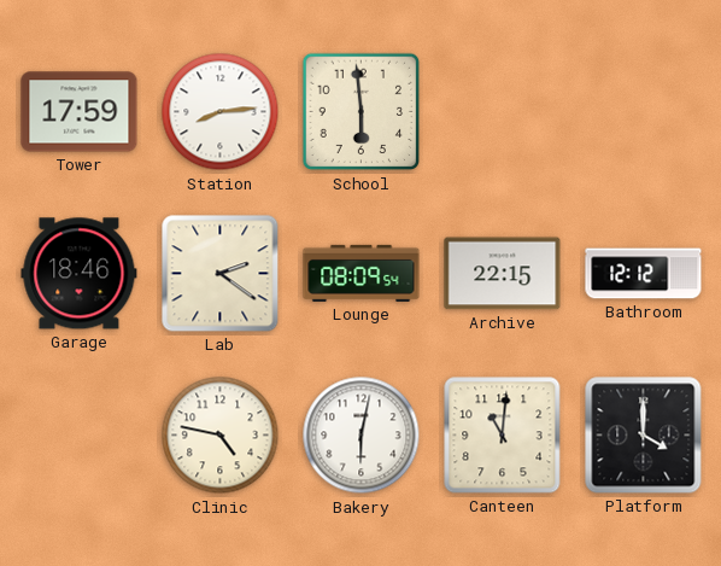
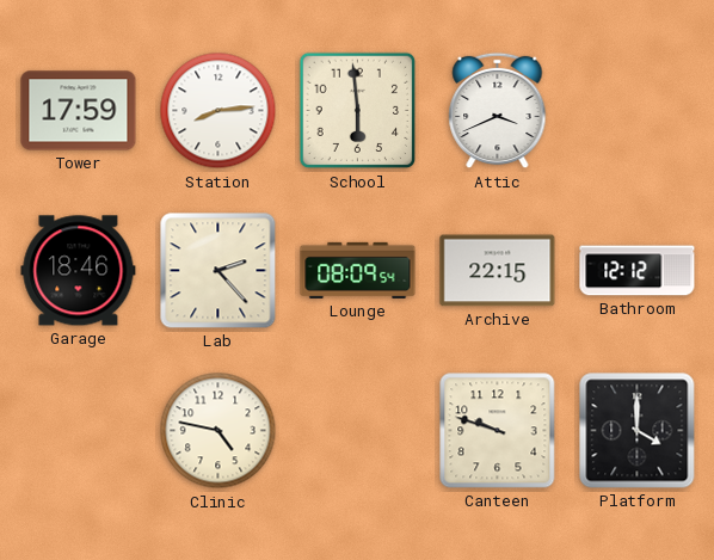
Attic: none -> 3:41 (498, 111)
Lab: 2:21 -> 2:23 (218, 271)
Bakery: 6:02 -> none (362, 436)
Canteen: 11:01 -> 9:48 (498, 431)
